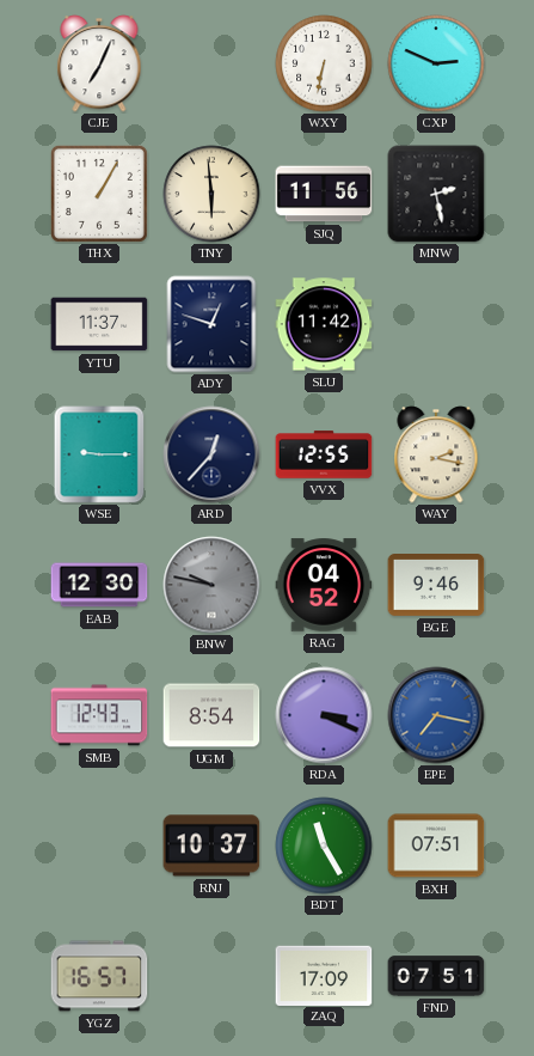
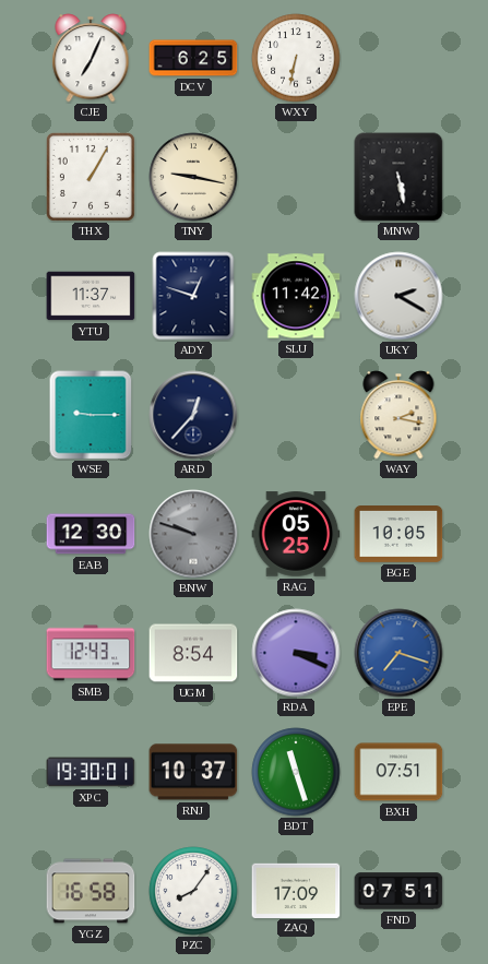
DCV: none -> 6:25 (193, 58)
CXP: 2:49 -> none (436, 63)
TNY: 5:59 -> 9:17 (193, 177)
SJQ: 11:56 -> none (324, 194)
MNW: 2:28 -> 5:28 (398, 177)
UKY: none -> 2:20 (398, 296)
VVX: 12:55 -> none (324, 454)
BNW: 9:47 -> 9:48 (193, 534)
RAG: 04:52 -> 05:25 (296, 534)
BGE: 9:46 -> 10:05 (398, 535)
EPE: 7:17 -> 7:18 (398, 653)
XPC: none -> 19:30 (91, 772)
BDT: 11:25 -> 11:27 (296, 772)
YGZ: 16:57 -> 16:58 (91, 891)
PZC: none -> 8:06 (193, 891)
